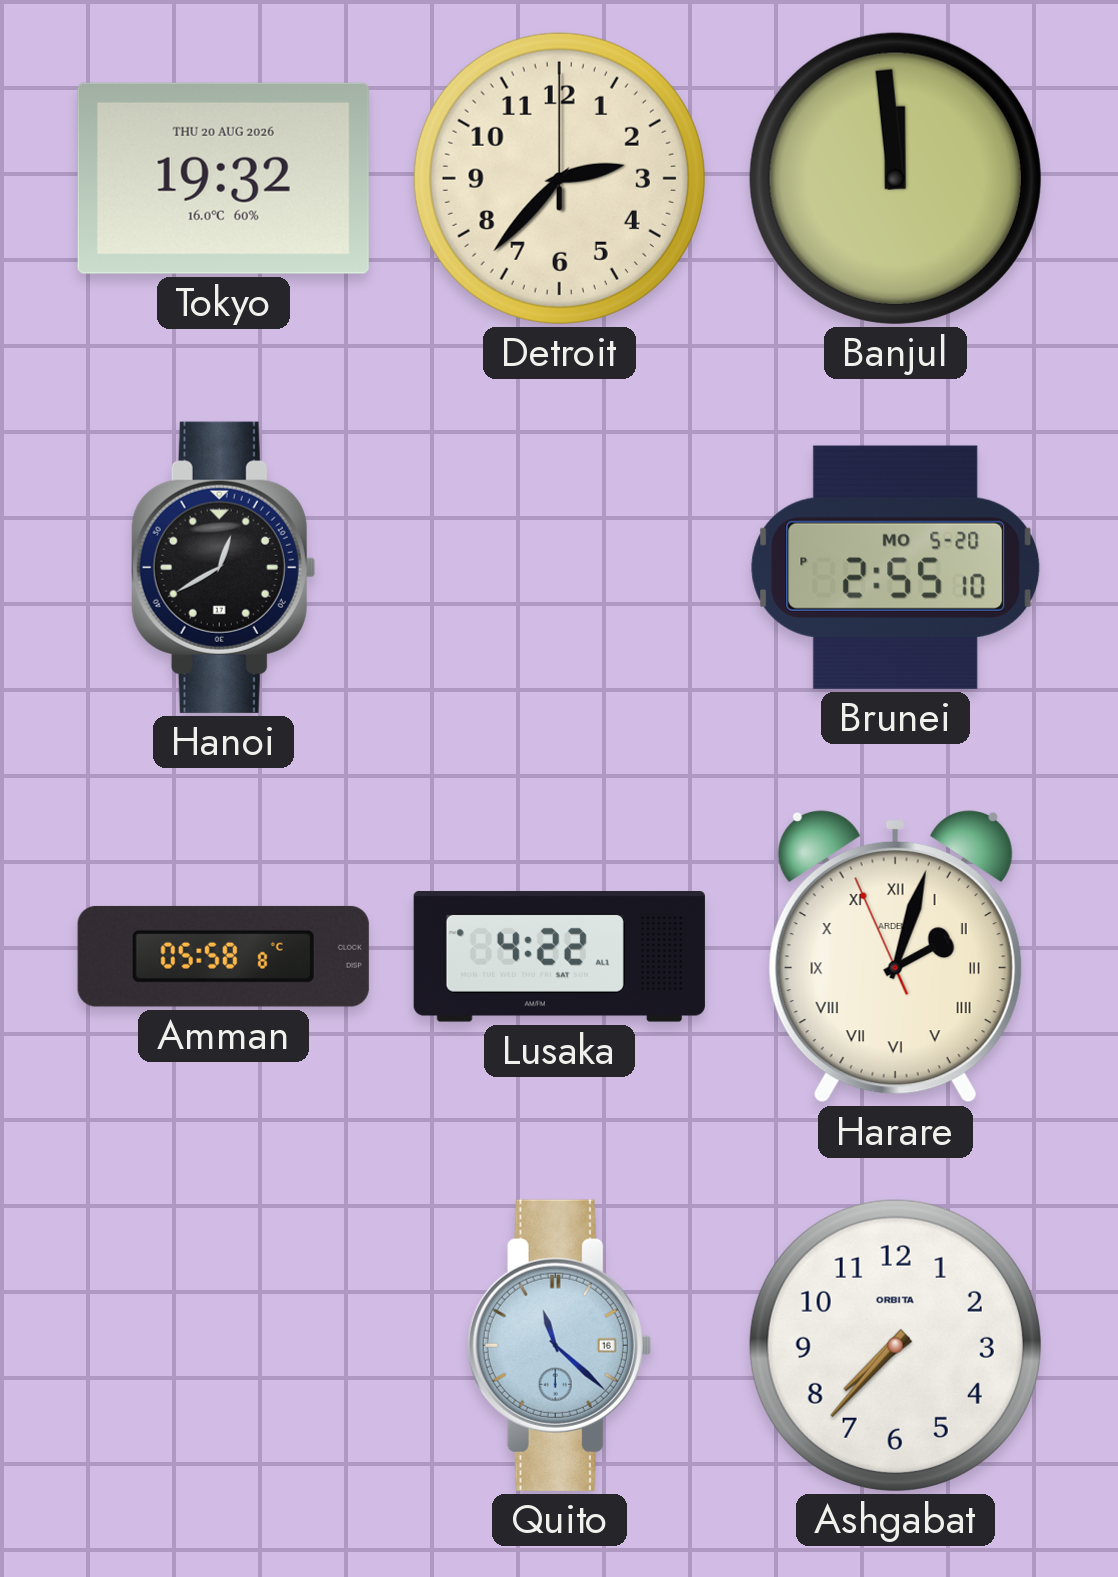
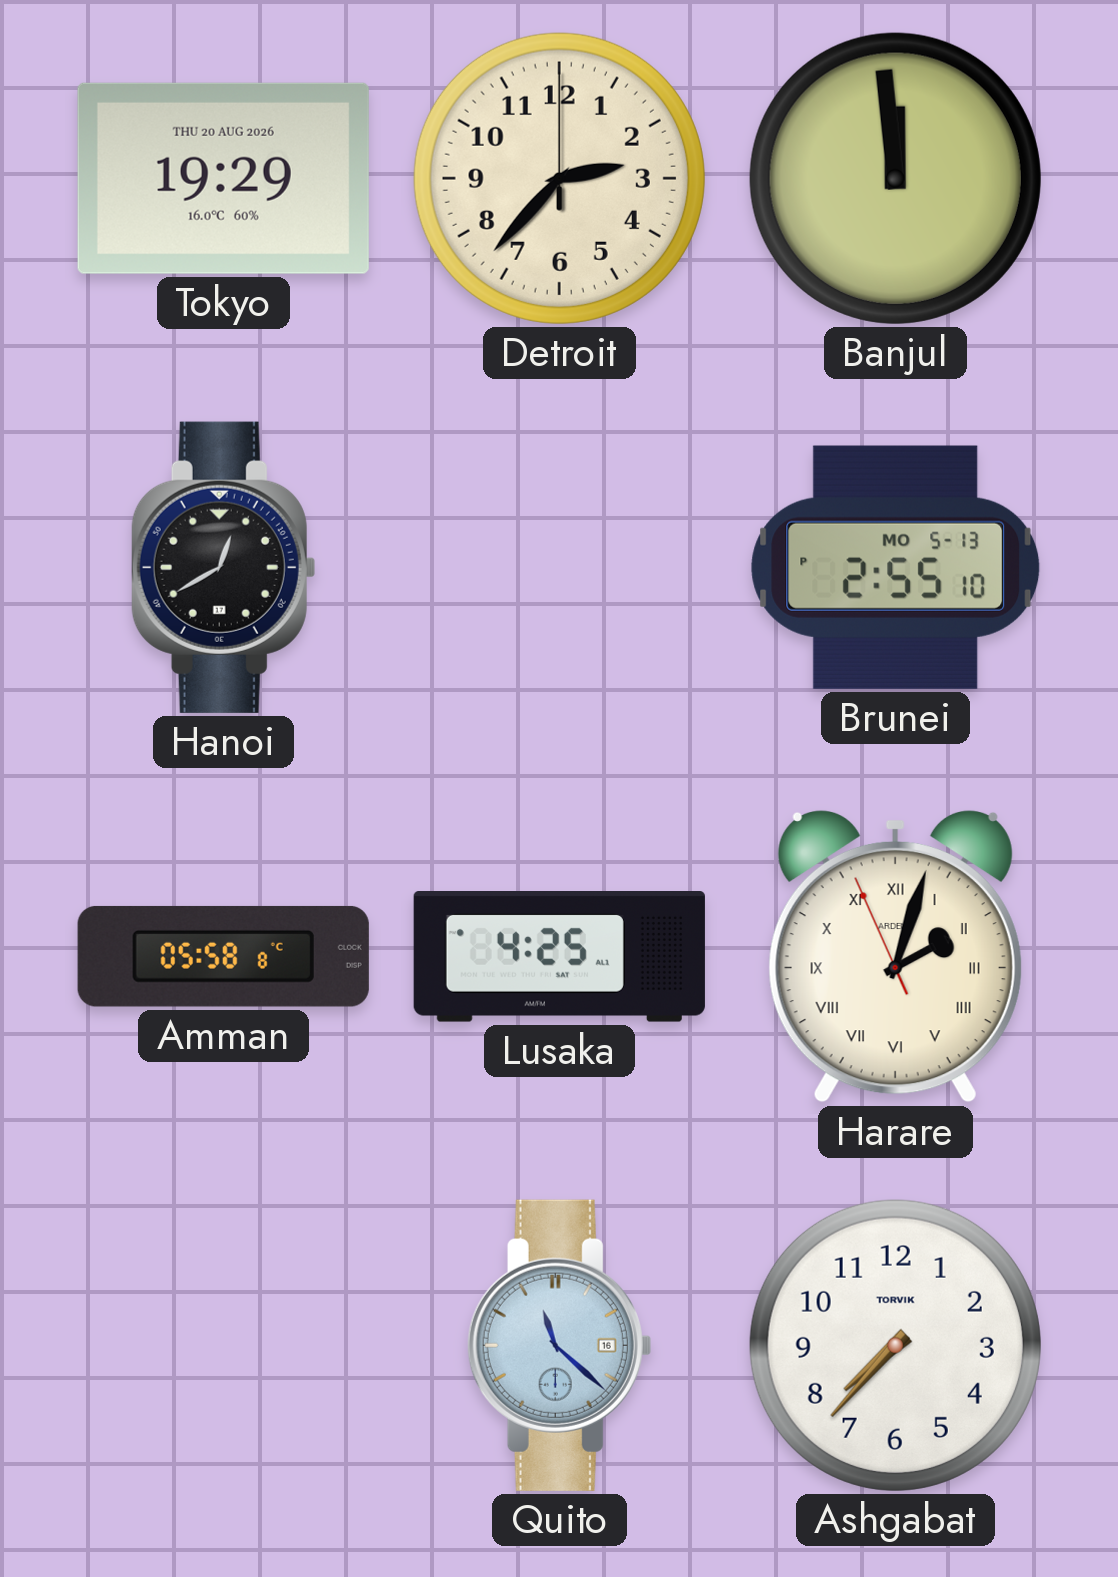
Tokyo: 19:32 -> 19:29 (223, 178)
Brunei date: MO 5-20 -> MO 5-13 (896, 567)
Lusaka: 4:22 -> 4:25 (559, 957)
Ashgabat brand: ORBITA -> TORVIK (895, 1345)
